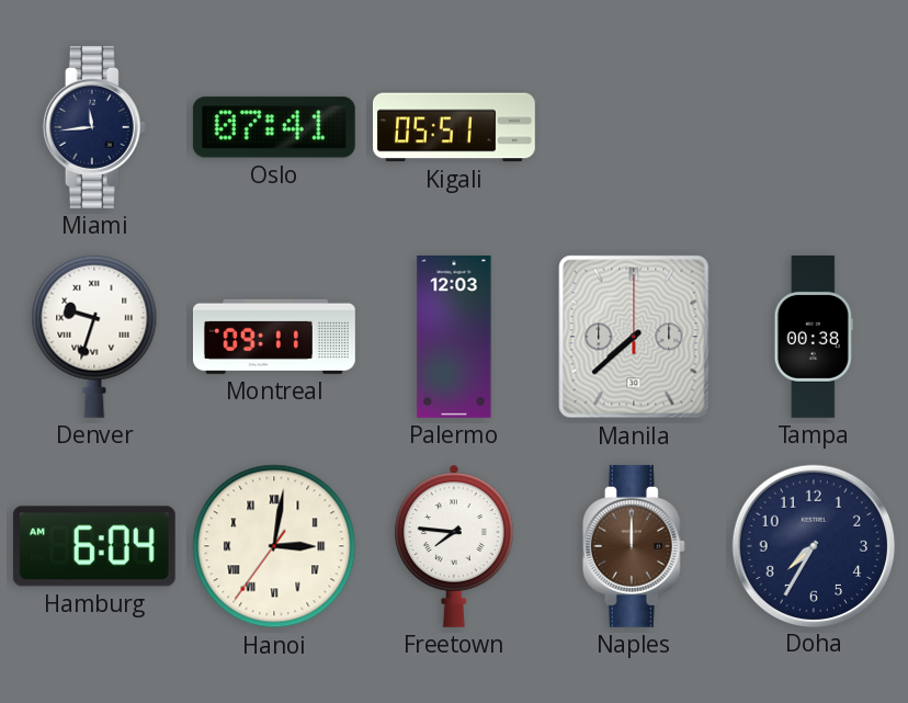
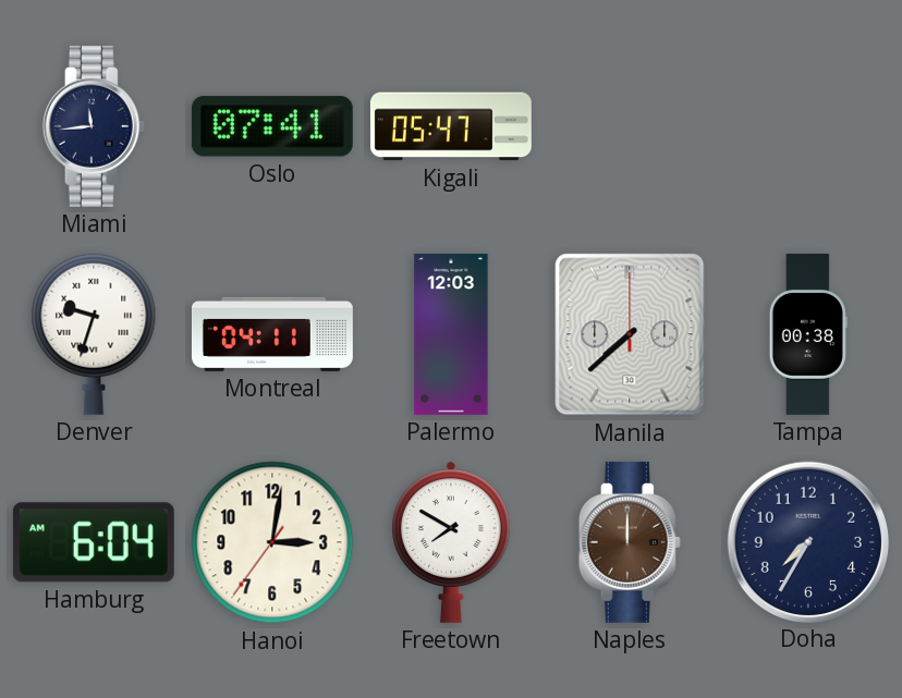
Kigali: 05:51 -> 05:47 (451, 126)
Montreal: 09:11 -> 04:11 (272, 334)
Hanoi numerals: Roman -> Arabic (272, 542)
Freetown: 7:46 -> 7:50 (452, 542)
